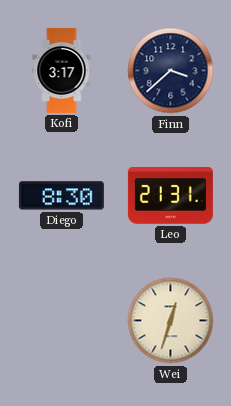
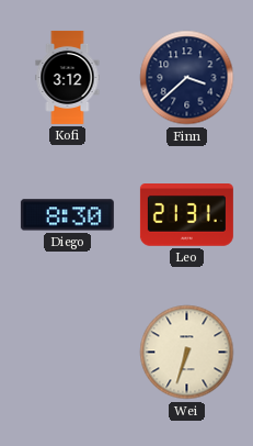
Kofi: 3:17 -> 3:12 (68, 77)
Wei: 12:33 -> 6:33 (187, 353)
